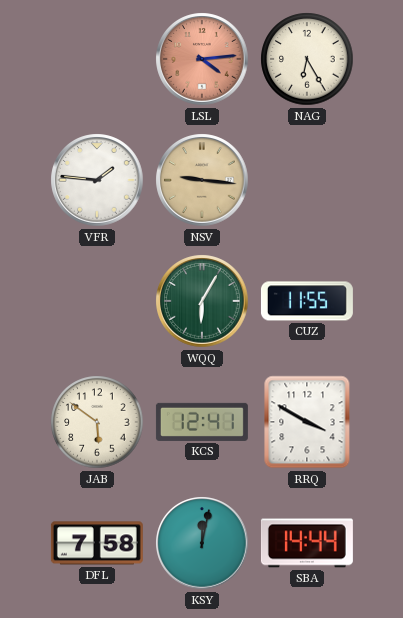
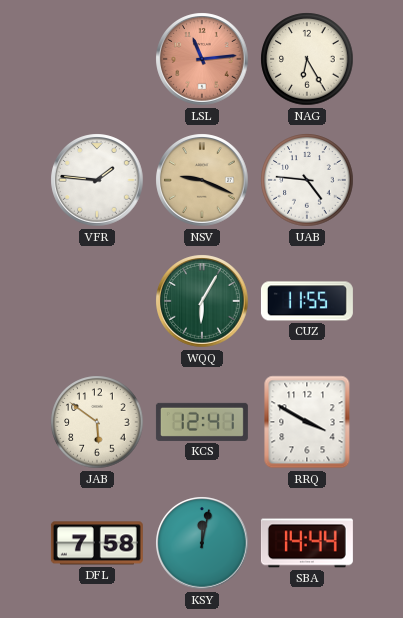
LSL: 4:14 -> 11:14 (202, 59)
NSV: 9:16 -> 9:19 (202, 180)
UAB: none -> 4:46 (307, 180)
